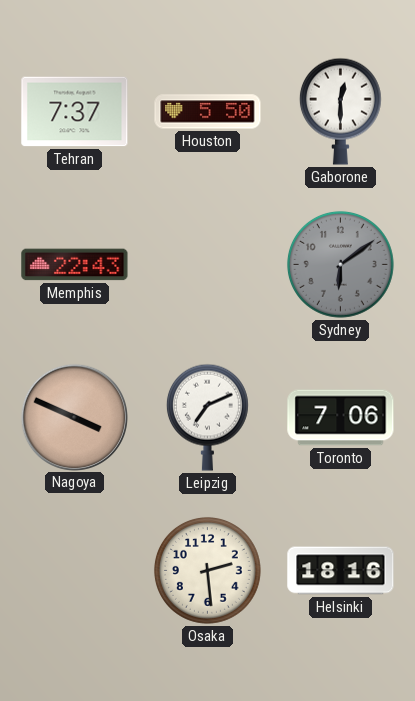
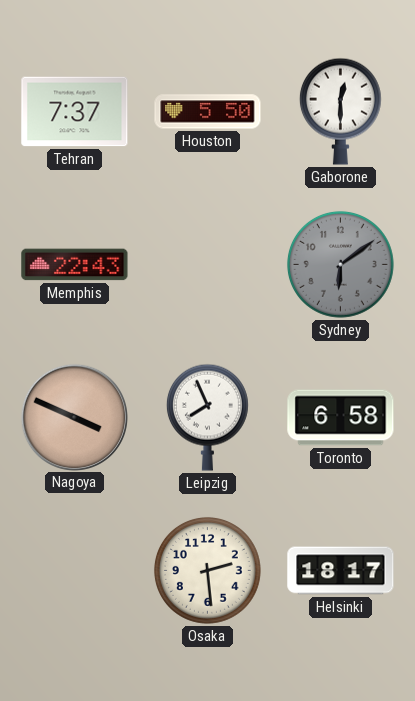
Leipzig: 7:11 -> 7:56 (207, 417)
Toronto: 7:06 -> 6:58 (341, 418)
Helsinki: 18:16 -> 18:17 (341, 571)
